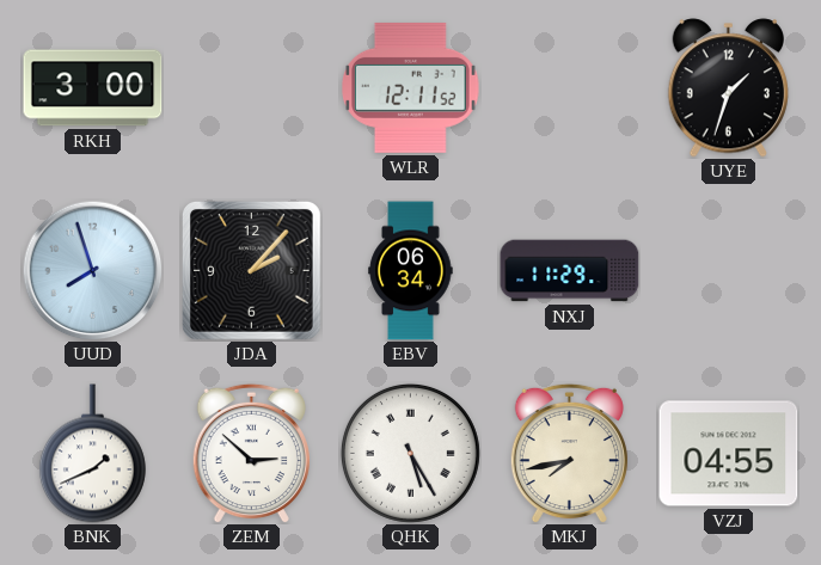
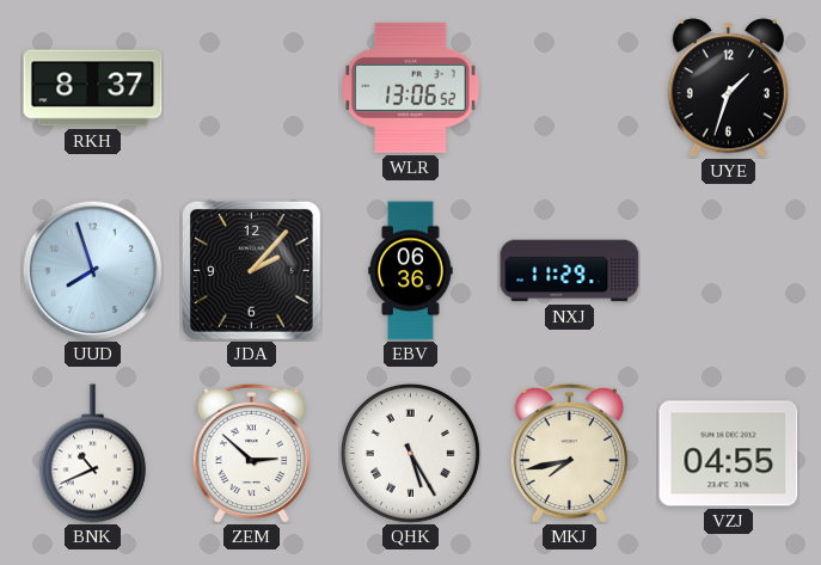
RKH: 3:00 -> 8:37 (93, 88)
WLR: 12:11 -> 13:06 (411, 87)
EBV: 06:34 -> 06:36 (411, 271)
BNK: 1:41 -> 10:41 (92, 454)
